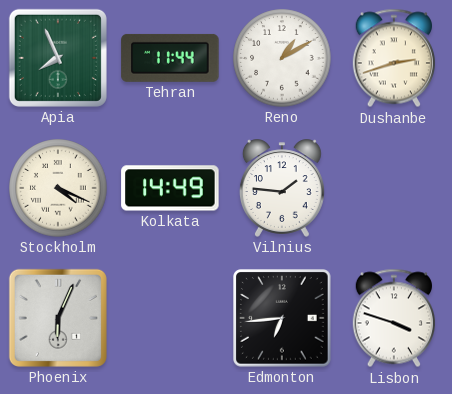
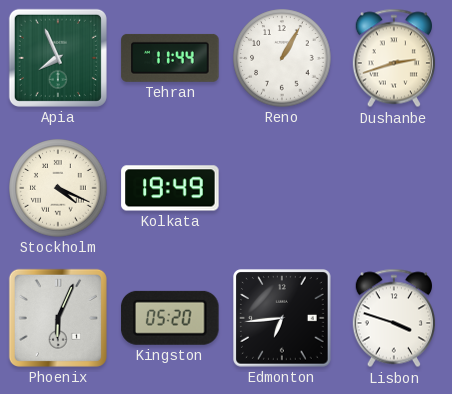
Reno: 1:10 -> 1:05 (282, 58)
Kolkata: 14:49 -> 19:49 (170, 188)
Vilnius: 1:46 -> none (282, 188)
Kingston: none -> 05:20 (170, 318)
